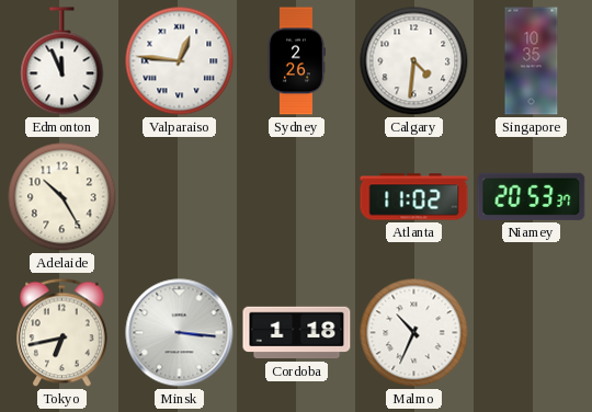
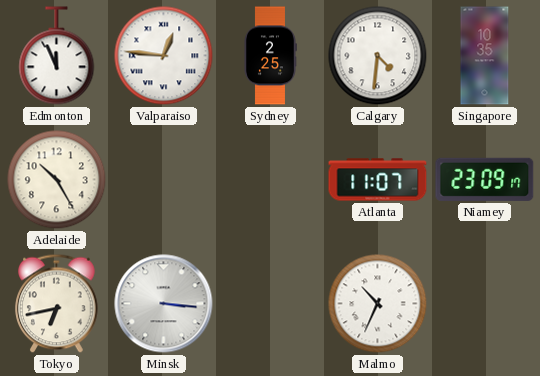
Sydney: 2:26 -> 2:25 (270, 56)
Atlanta: 11:02 -> 11:07 (378, 180)
Niamey: 20:53 -> 23:09 (485, 179)
Cordoba: 1:18 -> none (297, 333)
